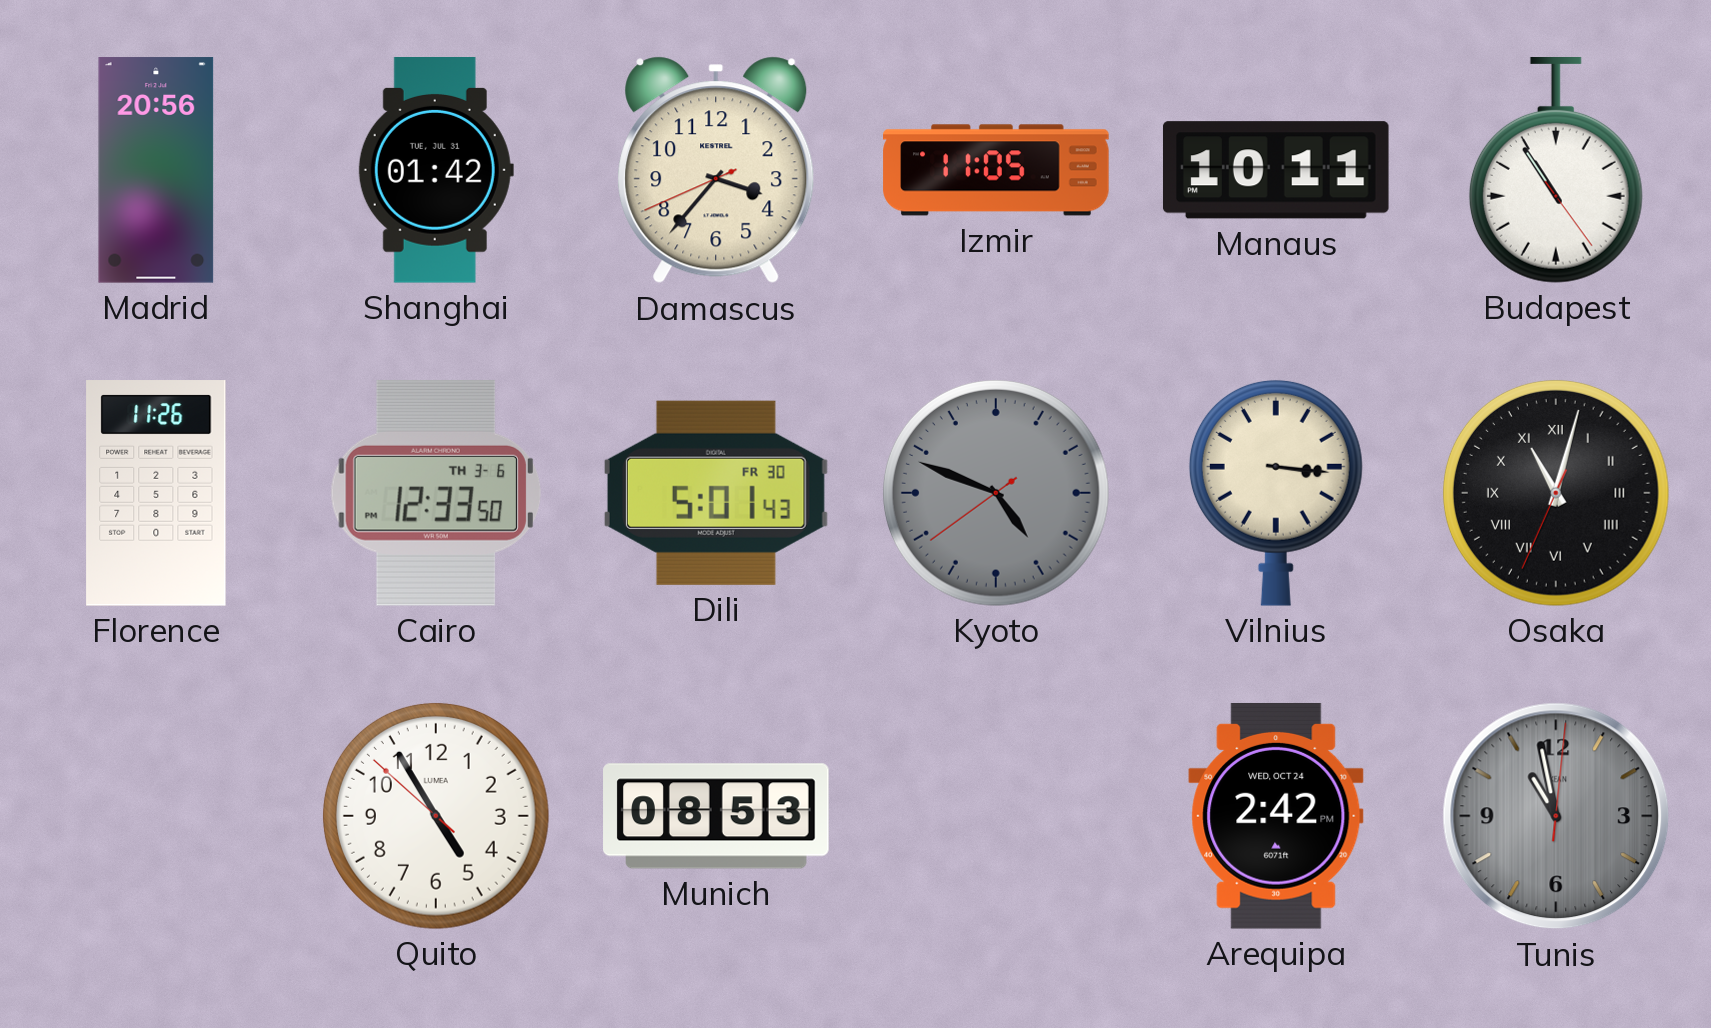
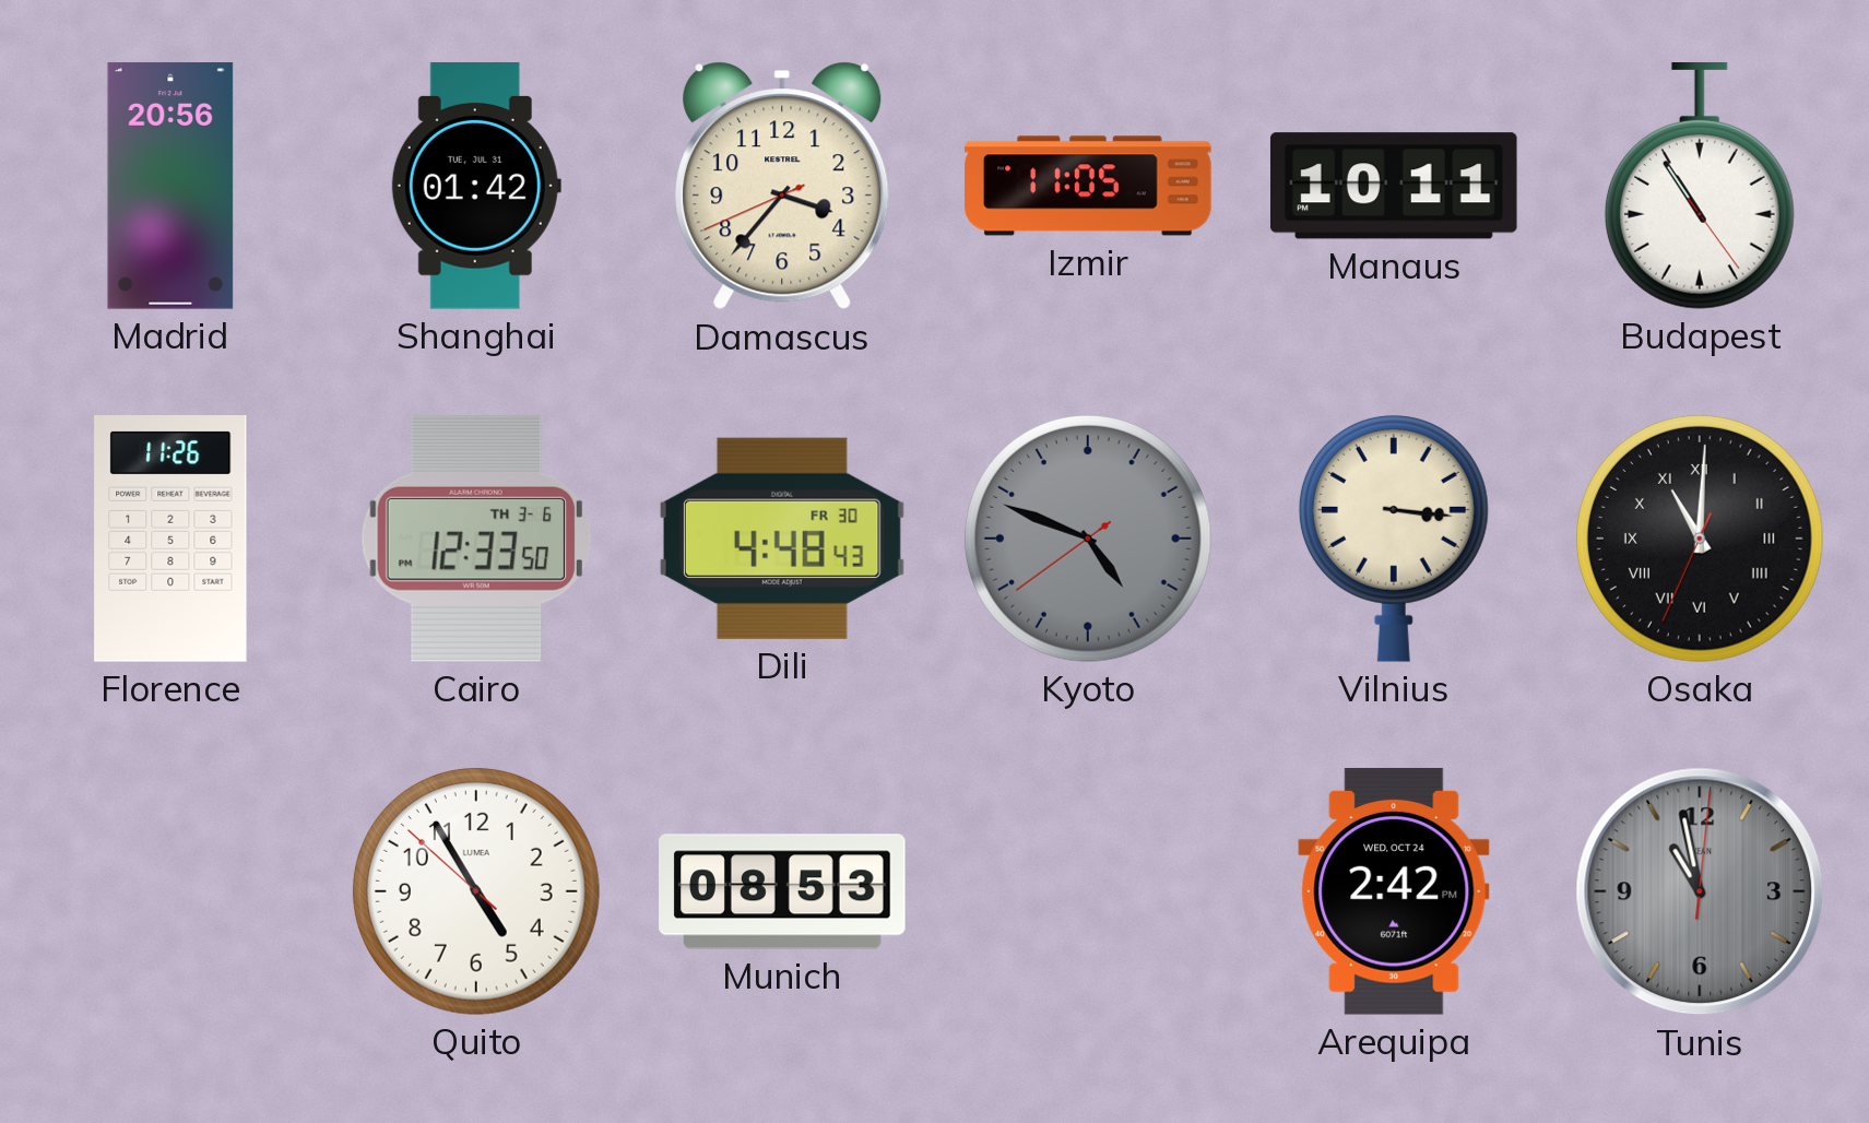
Dili: 5:01 -> 4:48 (782, 539)
Osaka: 11:02 -> 11:00 (1700, 539)
